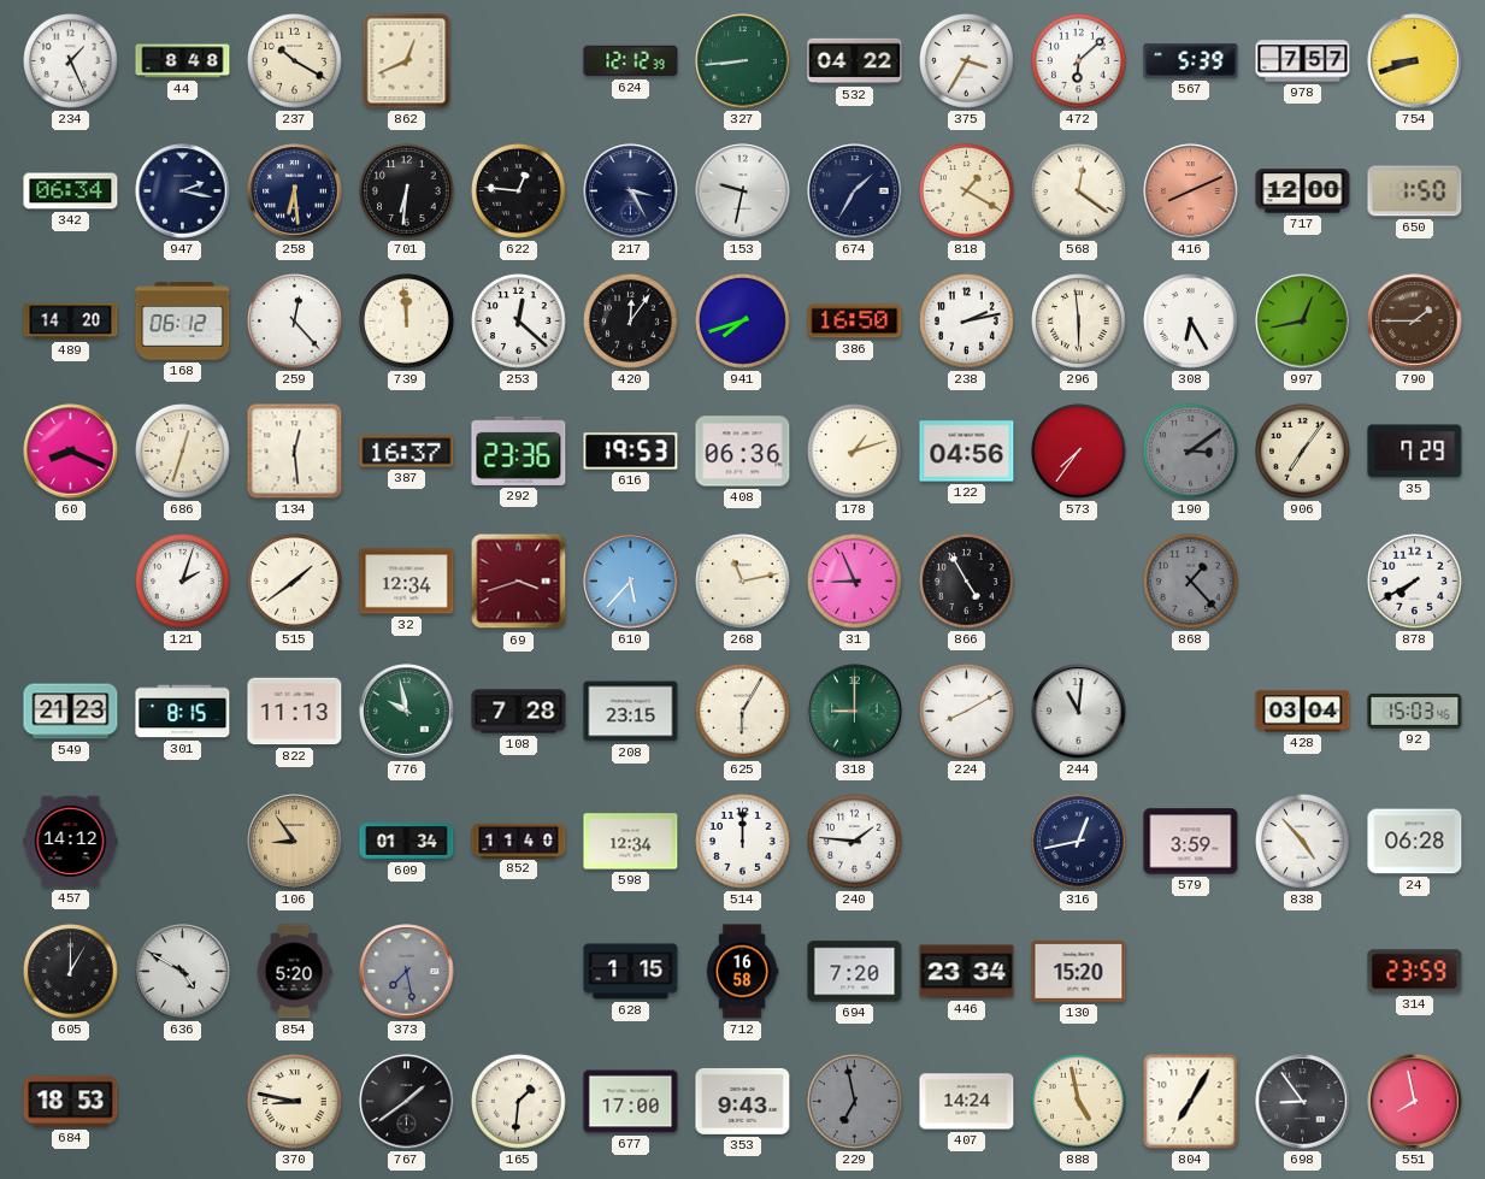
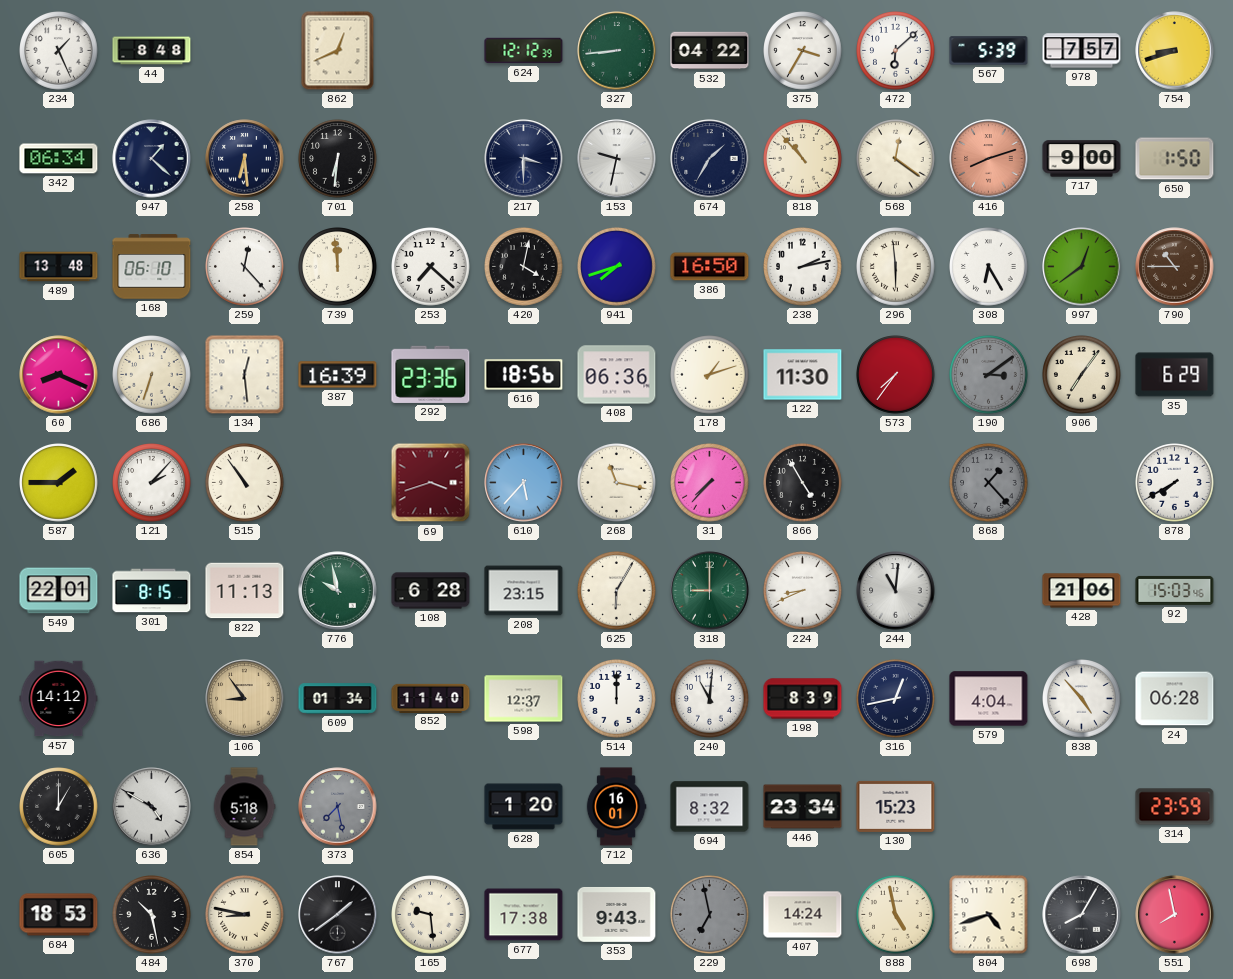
237: 10:20 -> none (295, 61)
947: 2:17 -> 1:22 (152, 159)
622: 12:46 -> none (519, 191)
217: 3:25 -> 3:30 (524, 159)
818: 1:20 -> 10:53 (803, 159)
416: 8:11 -> 8:12 (989, 159)
717: 12:00 -> 9:00 (1082, 159)
489: 14:20 -> 13:48 (59, 267)
168: 06:12 -> 06:10 (152, 267)
253: 12:22 -> 7:22 (431, 267)
420: 12:06 -> 4:02 (524, 267)
997: 12:43 -> 12:39 (1082, 267)
790: 1:45 -> 10:45 (1175, 267)
686: 12:33 -> 6:33 (152, 375)
387: 16:37 -> 16:39 (338, 375)
616: 19:53 -> 18:56 (524, 375)
122: 04:56 -> 11:30 (803, 375)
35: 7:29 -> 6:29 (1175, 375)
587: none -> 1:45 (59, 483)
121: 2:03 -> 2:07 (152, 483)
515: 1:39 -> 10:54 (245, 483)
32: 12:34 -> none (407, 582)
268: 11:13 -> 11:17 (617, 483)
31: 8:56 -> 7:37 (710, 483)
549: 21:23 -> 22:01 (59, 591)
108: 7:28 -> 6:28 (431, 591)
224: 8:10 -> 8:41 (803, 591)
428: 03:04 -> 21:06 (1082, 591)
598: 12:34 -> 12:37 (524, 699)
240: 1:46 -> 11:01 (710, 699)
198: none -> 8:39 (803, 699)
579: 3:59 -> 4:04 (989, 699)
854: 5:20 -> 5:18 (244, 807)
628: 1:15 -> 1:20 (524, 807)
712: 16:58 -> 16:01 (616, 807)
694: 7:20 -> 8:32 (710, 807)
130: 15:20 -> 15:23 (896, 806)
484: none -> 10:28 (152, 915)
165: 1:31 -> 9:29 (431, 915)
677: 17:00 -> 17:38 (524, 915)
804: 7:05 -> 4:42 (989, 915)
698: 8:54 -> 8:05 (1082, 915)
